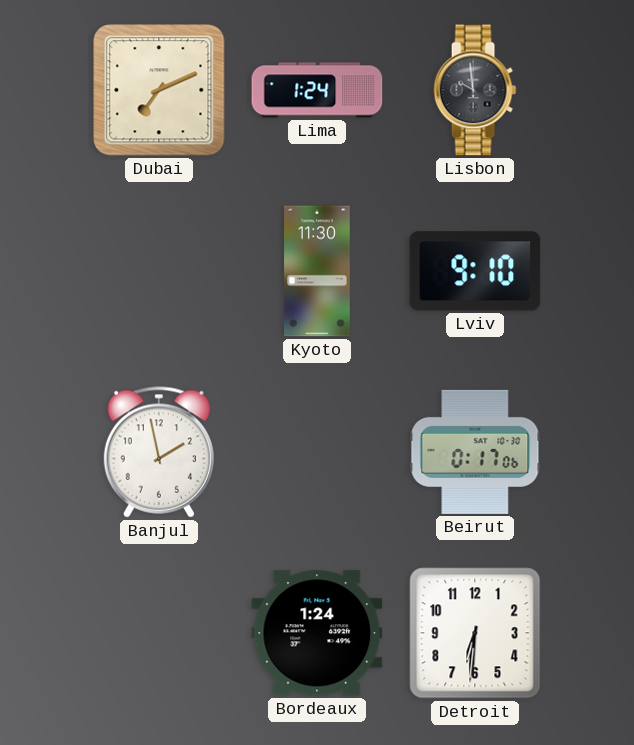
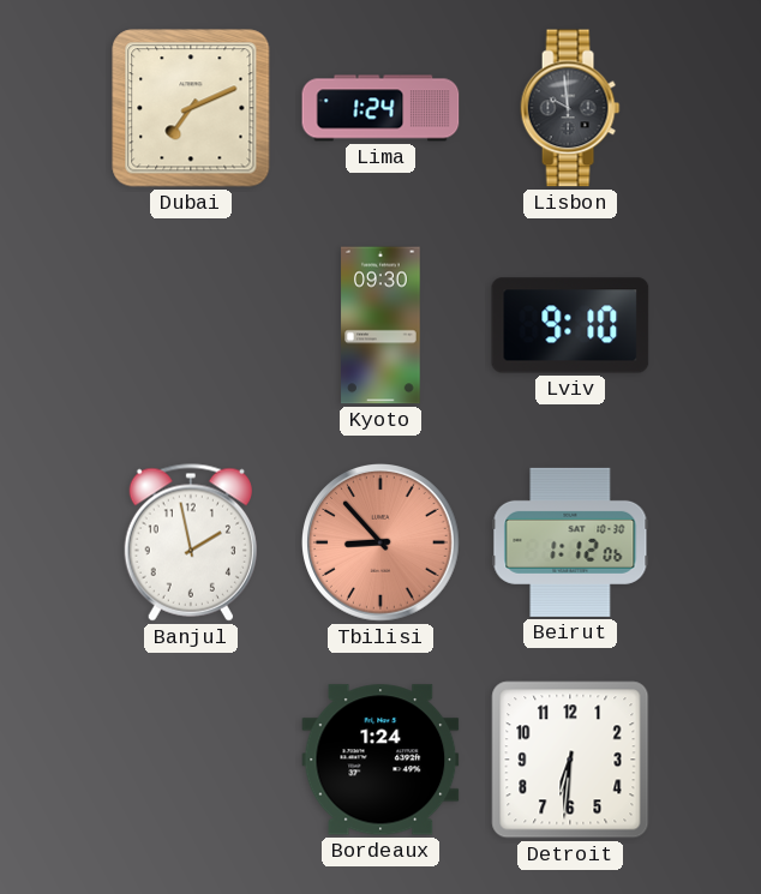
Kyoto: 11:30 -> 09:30 (380, 325)
Tbilisi: none -> 8:53 (382, 544)
Beirut: 0:17 -> 1:12 (570, 542)
